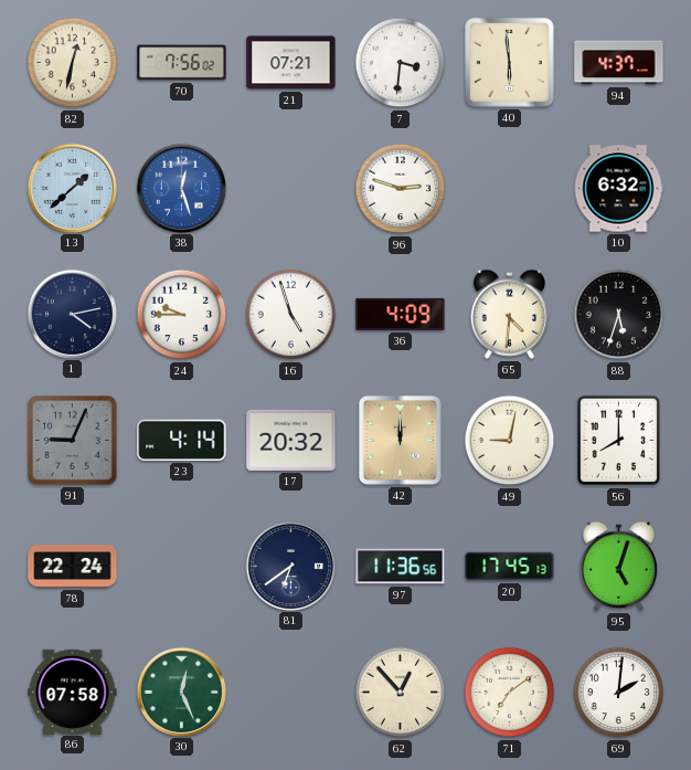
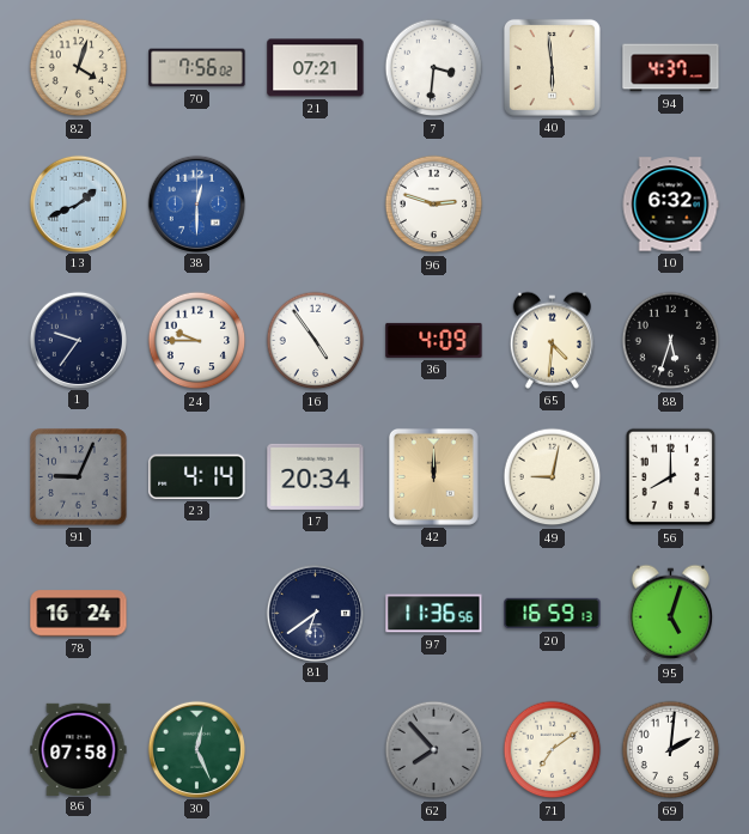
82: 12:32 -> 4:03 (79, 68)
13: 1:38 -> 1:41 (78, 203)
38: 12:27 -> 12:30 (196, 203)
1: 4:13 -> 9:36 (78, 340)
16: 4:57 -> 4:54 (316, 341)
17: 20:32 -> 20:34 (316, 476)
78: 22:24 -> 16:24 (79, 614)
20: 17:45 -> 16:59 (553, 614)
62: 12:53 -> 7:53 (434, 750)
62 dial: cream -> grey (434, 750)
